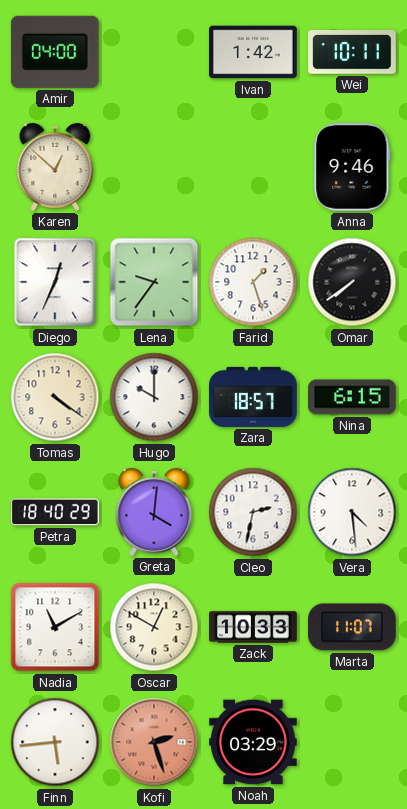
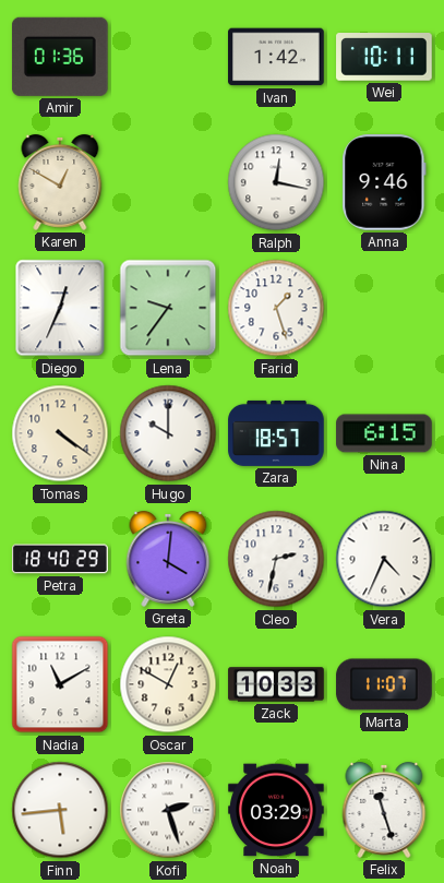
Amir: 04:00 -> 01:36 (60, 57)
Karen: 12:52 -> 12:50 (60, 182)
Ralph: none -> 12:17 (276, 182)
Omar: 7:39 -> none (352, 282)
Vera: 4:29 -> 4:34 (384, 559)
Kofi dial: salmon -> white (168, 810)
Felix: none -> 11:27 (384, 810)
